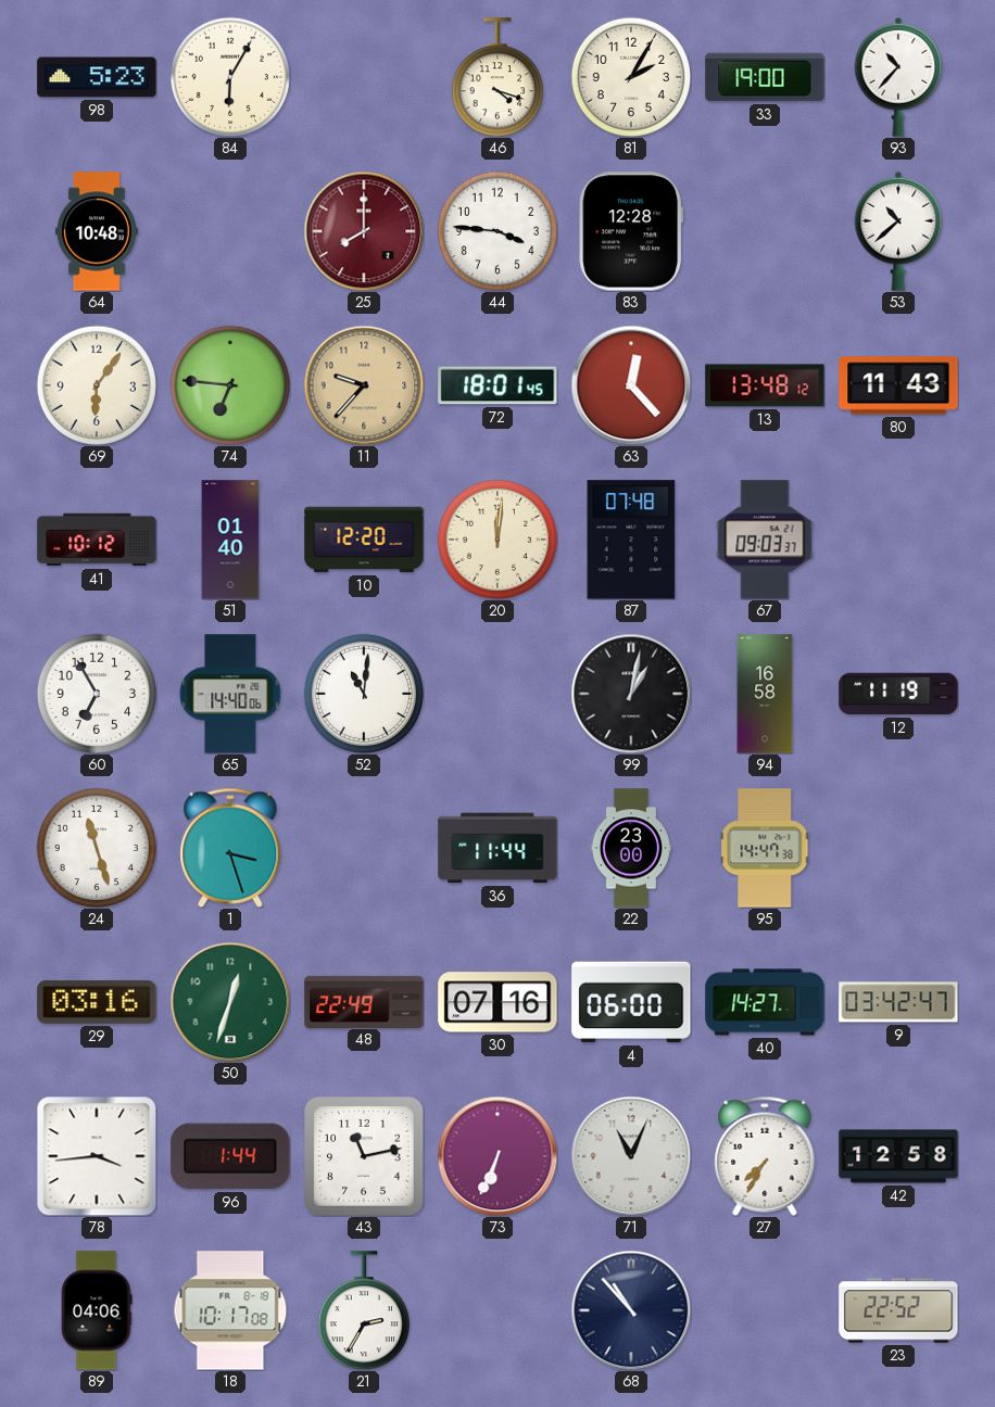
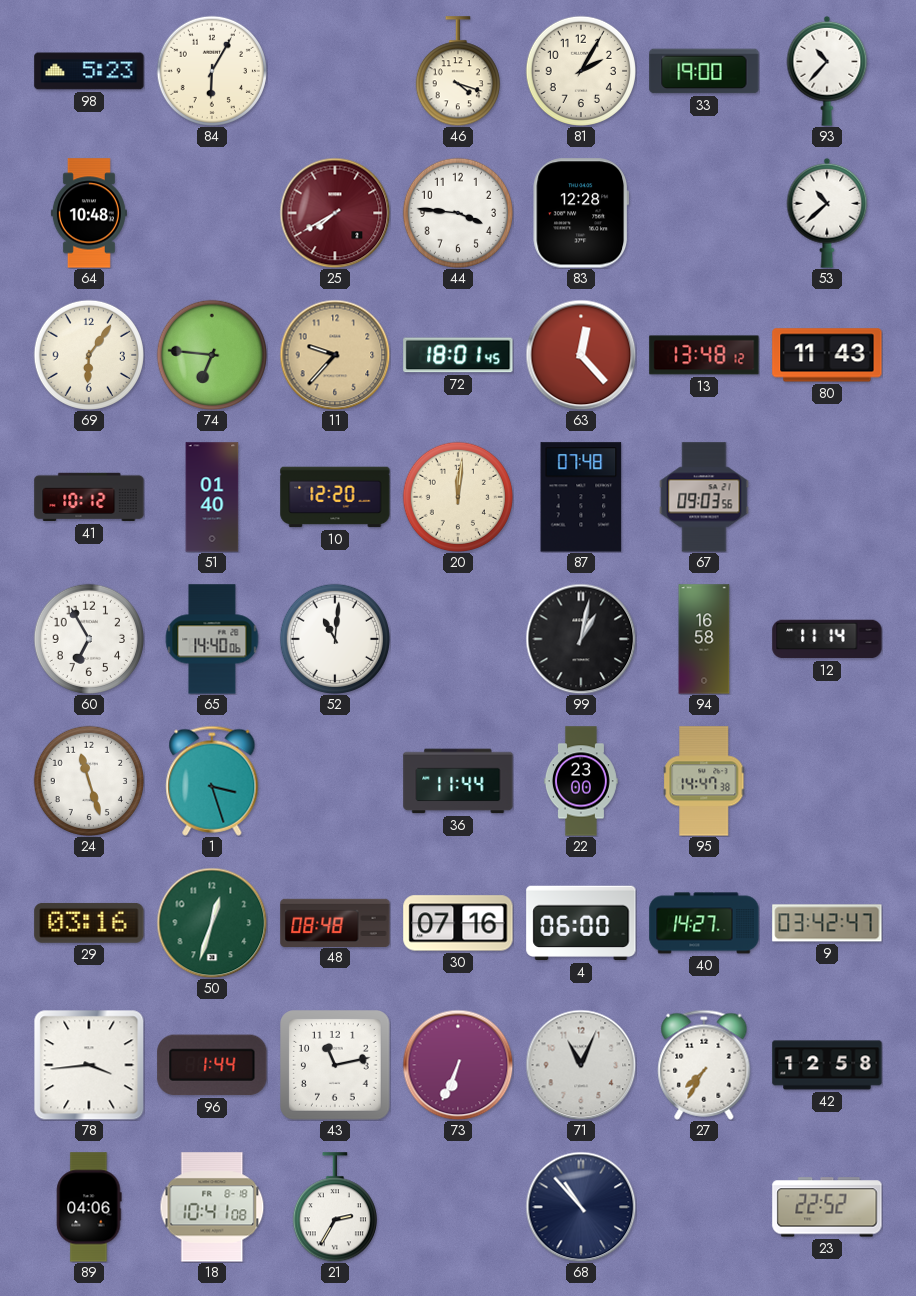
25: 8:00 -> 7:40 (335, 213)
67: 09:03:37 -> 09:03:56 (704, 497)
12: 11:19 -> 11:14 (827, 639)
48: 22:49 -> 08:48 (335, 922)
18: 10:17 -> 10:41 (212, 1207)
